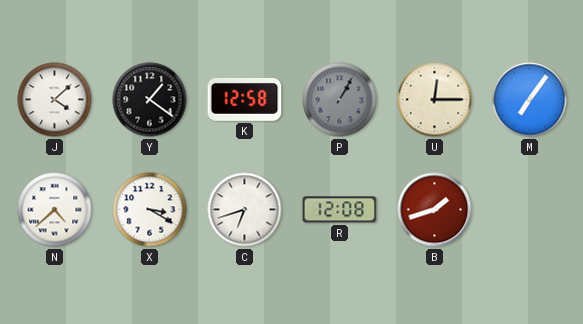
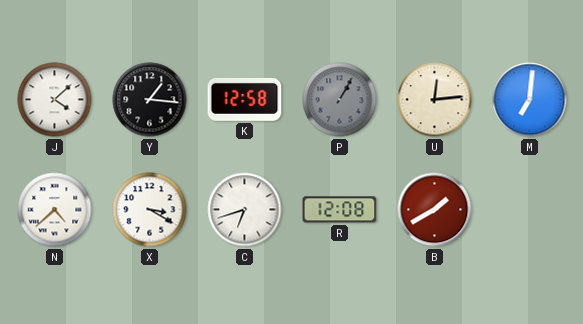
Y: 1:21 -> 1:16 (150, 100)
U: 12:15 -> 12:14 (435, 100)
M: 7:06 -> 7:01 (530, 100)
B: 1:42 -> 1:40 (435, 210)
